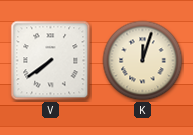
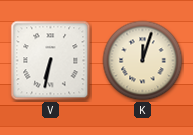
V: 7:39 -> 6:32 (51, 61)
